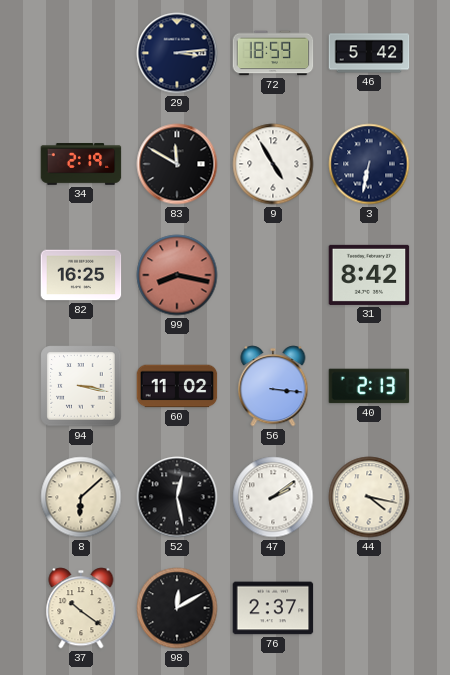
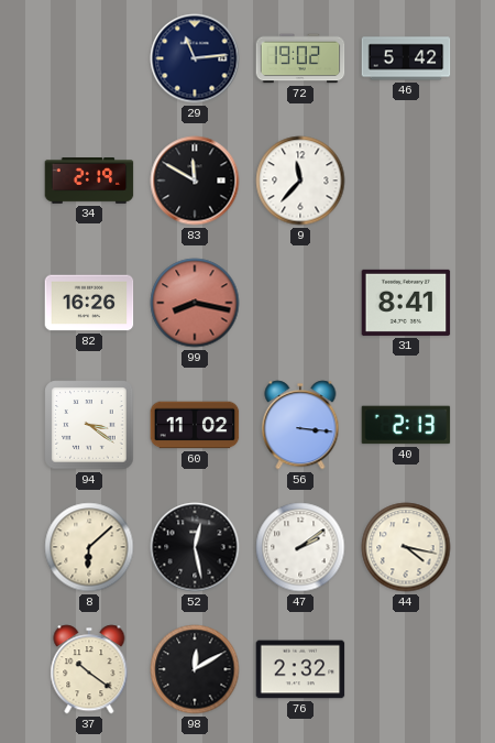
29: 3:14 -> 11:14 (195, 58)
72: 18:59 -> 19:02 (300, 58)
9: 4:55 -> 11:37 (300, 181)
3: 6:32 -> none (369, 164)
82: 16:25 -> 16:26 (89, 303)
31: 8:42 -> 8:41 (406, 303)
94: 3:17 -> 3:21 (89, 425)
76: 2:37 -> 2:32 (300, 669)
